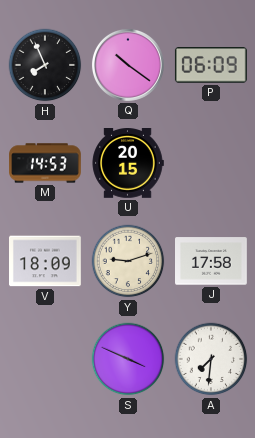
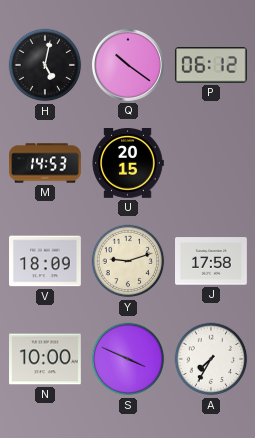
H: 7:56 -> 5:02 (45, 65)
P: 06:09 -> 06:12 (211, 65)
N: none -> 10:00 (46, 359)
A: 7:31 -> 7:35 (211, 359)
